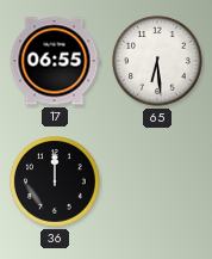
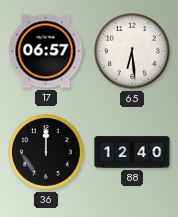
17: 06:55 -> 06:57 (46, 51)
88: none -> 12:40 (132, 152)
